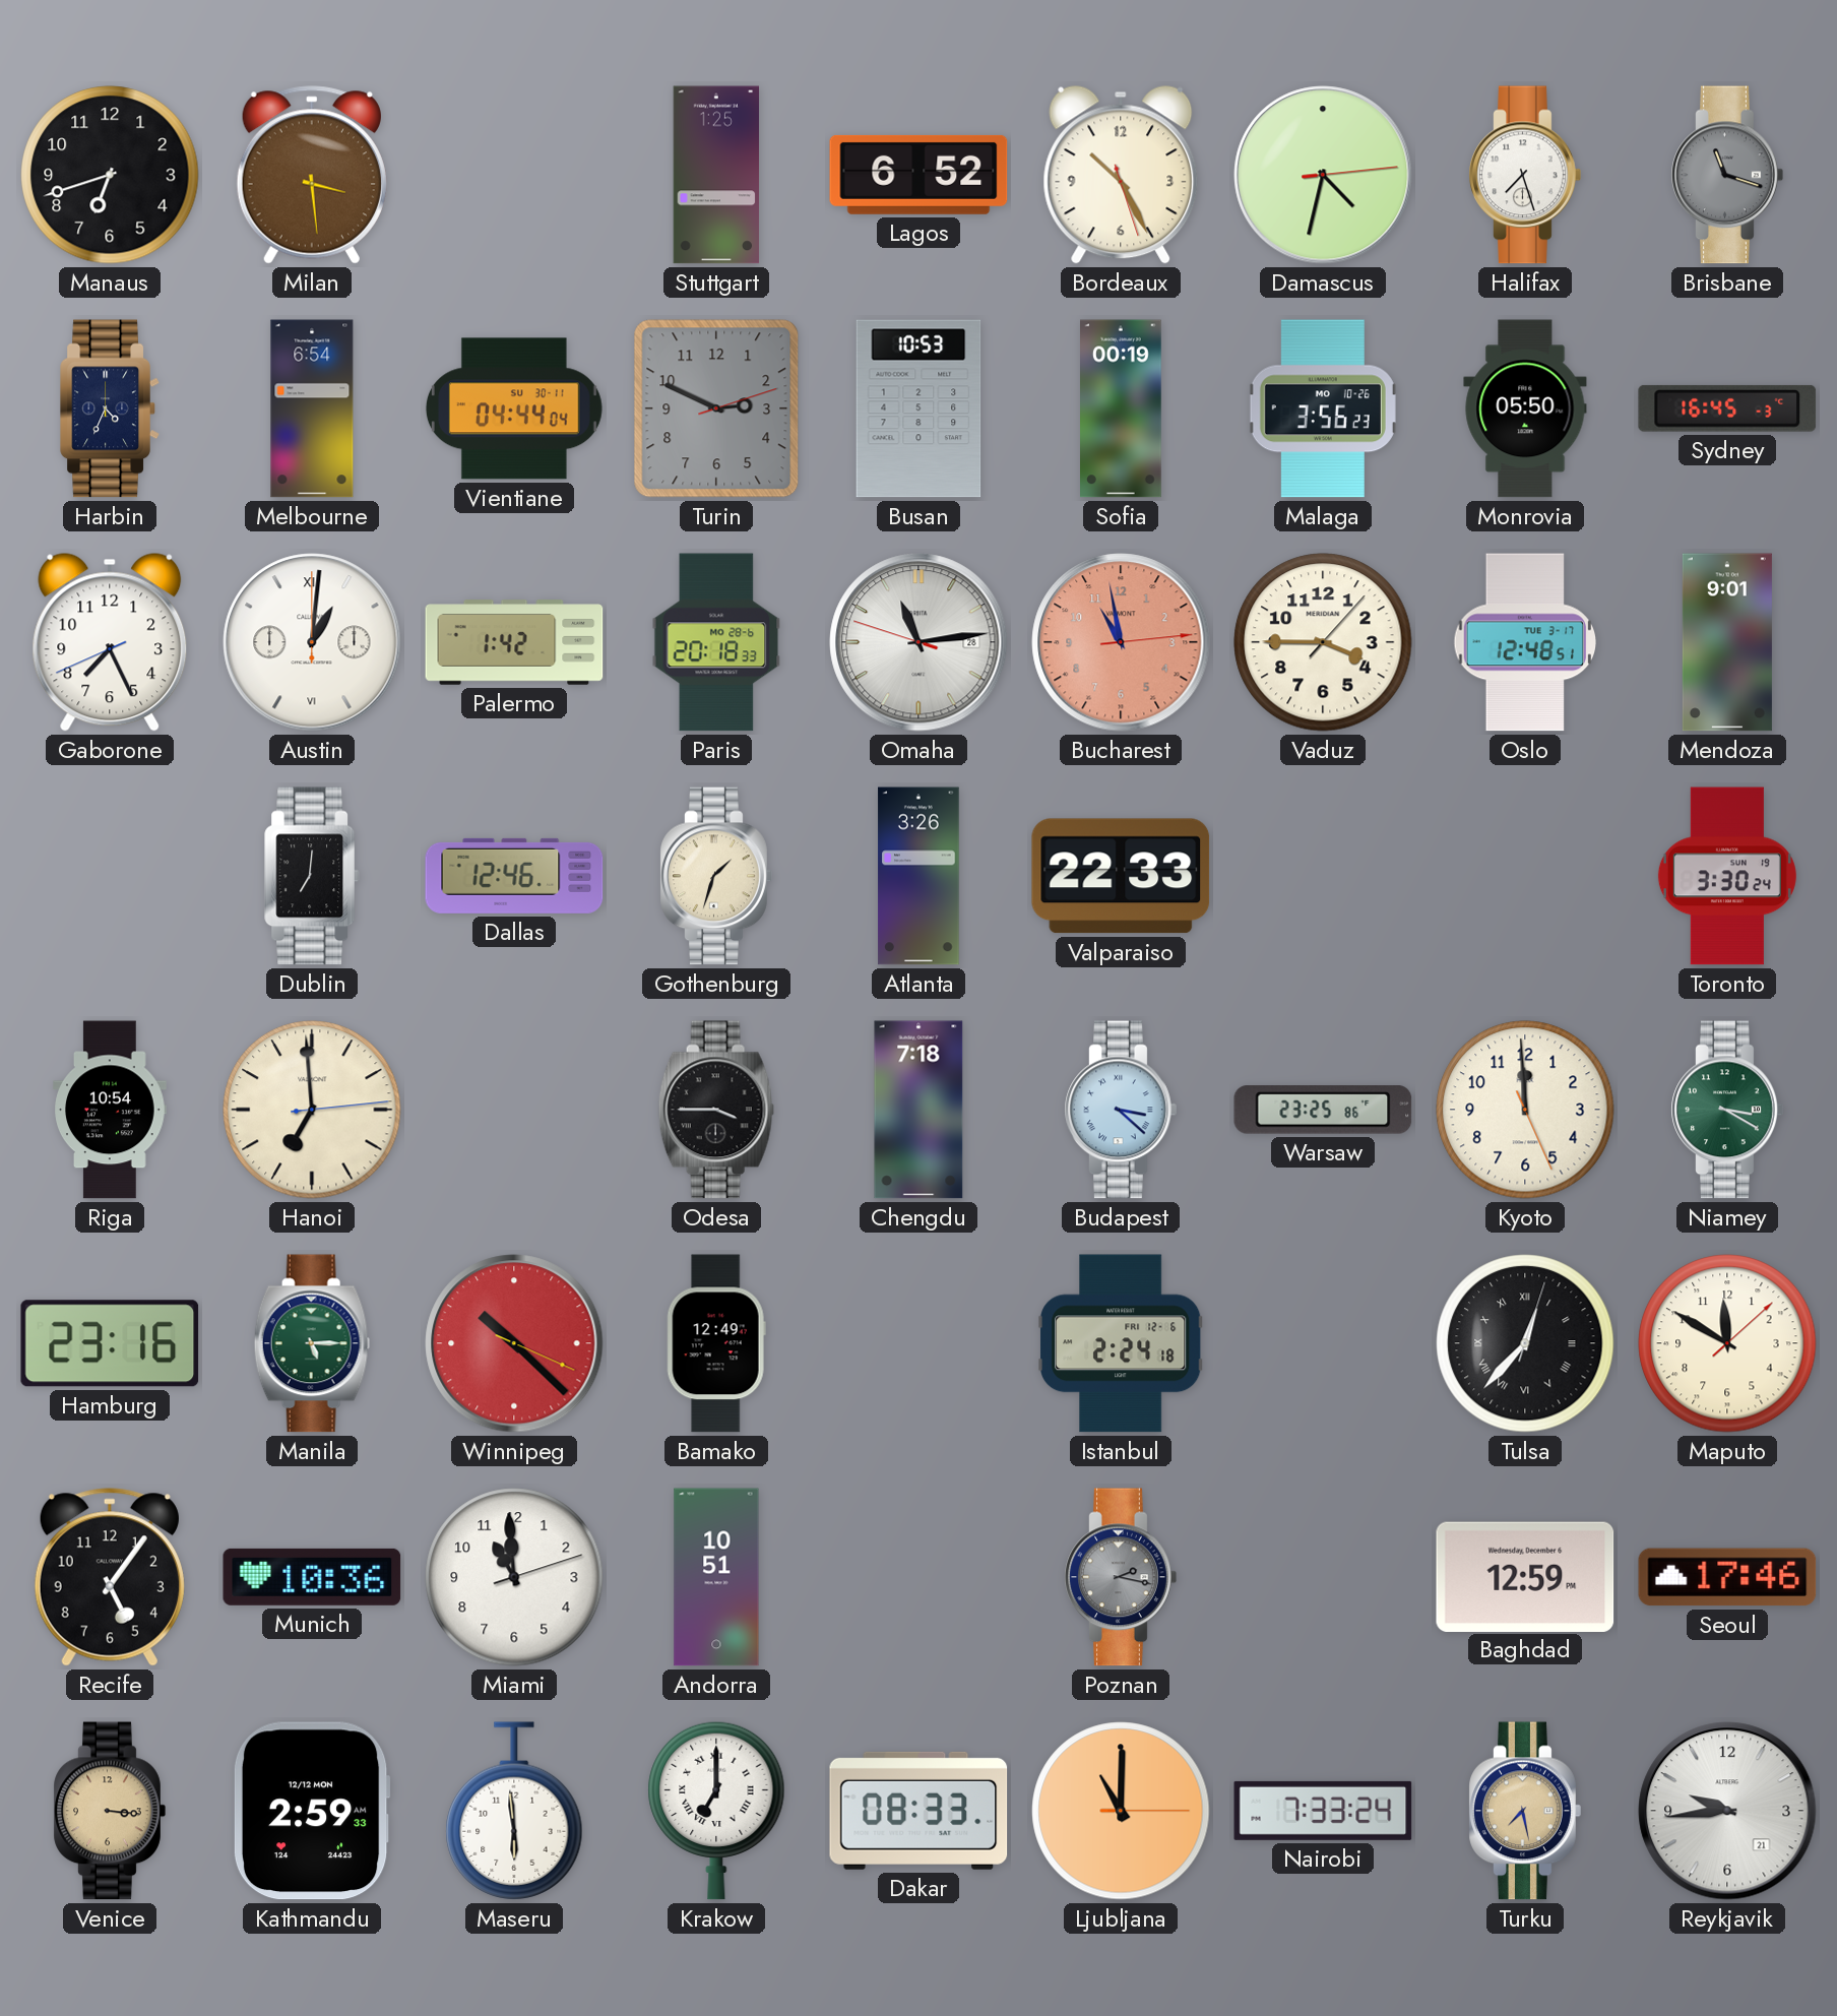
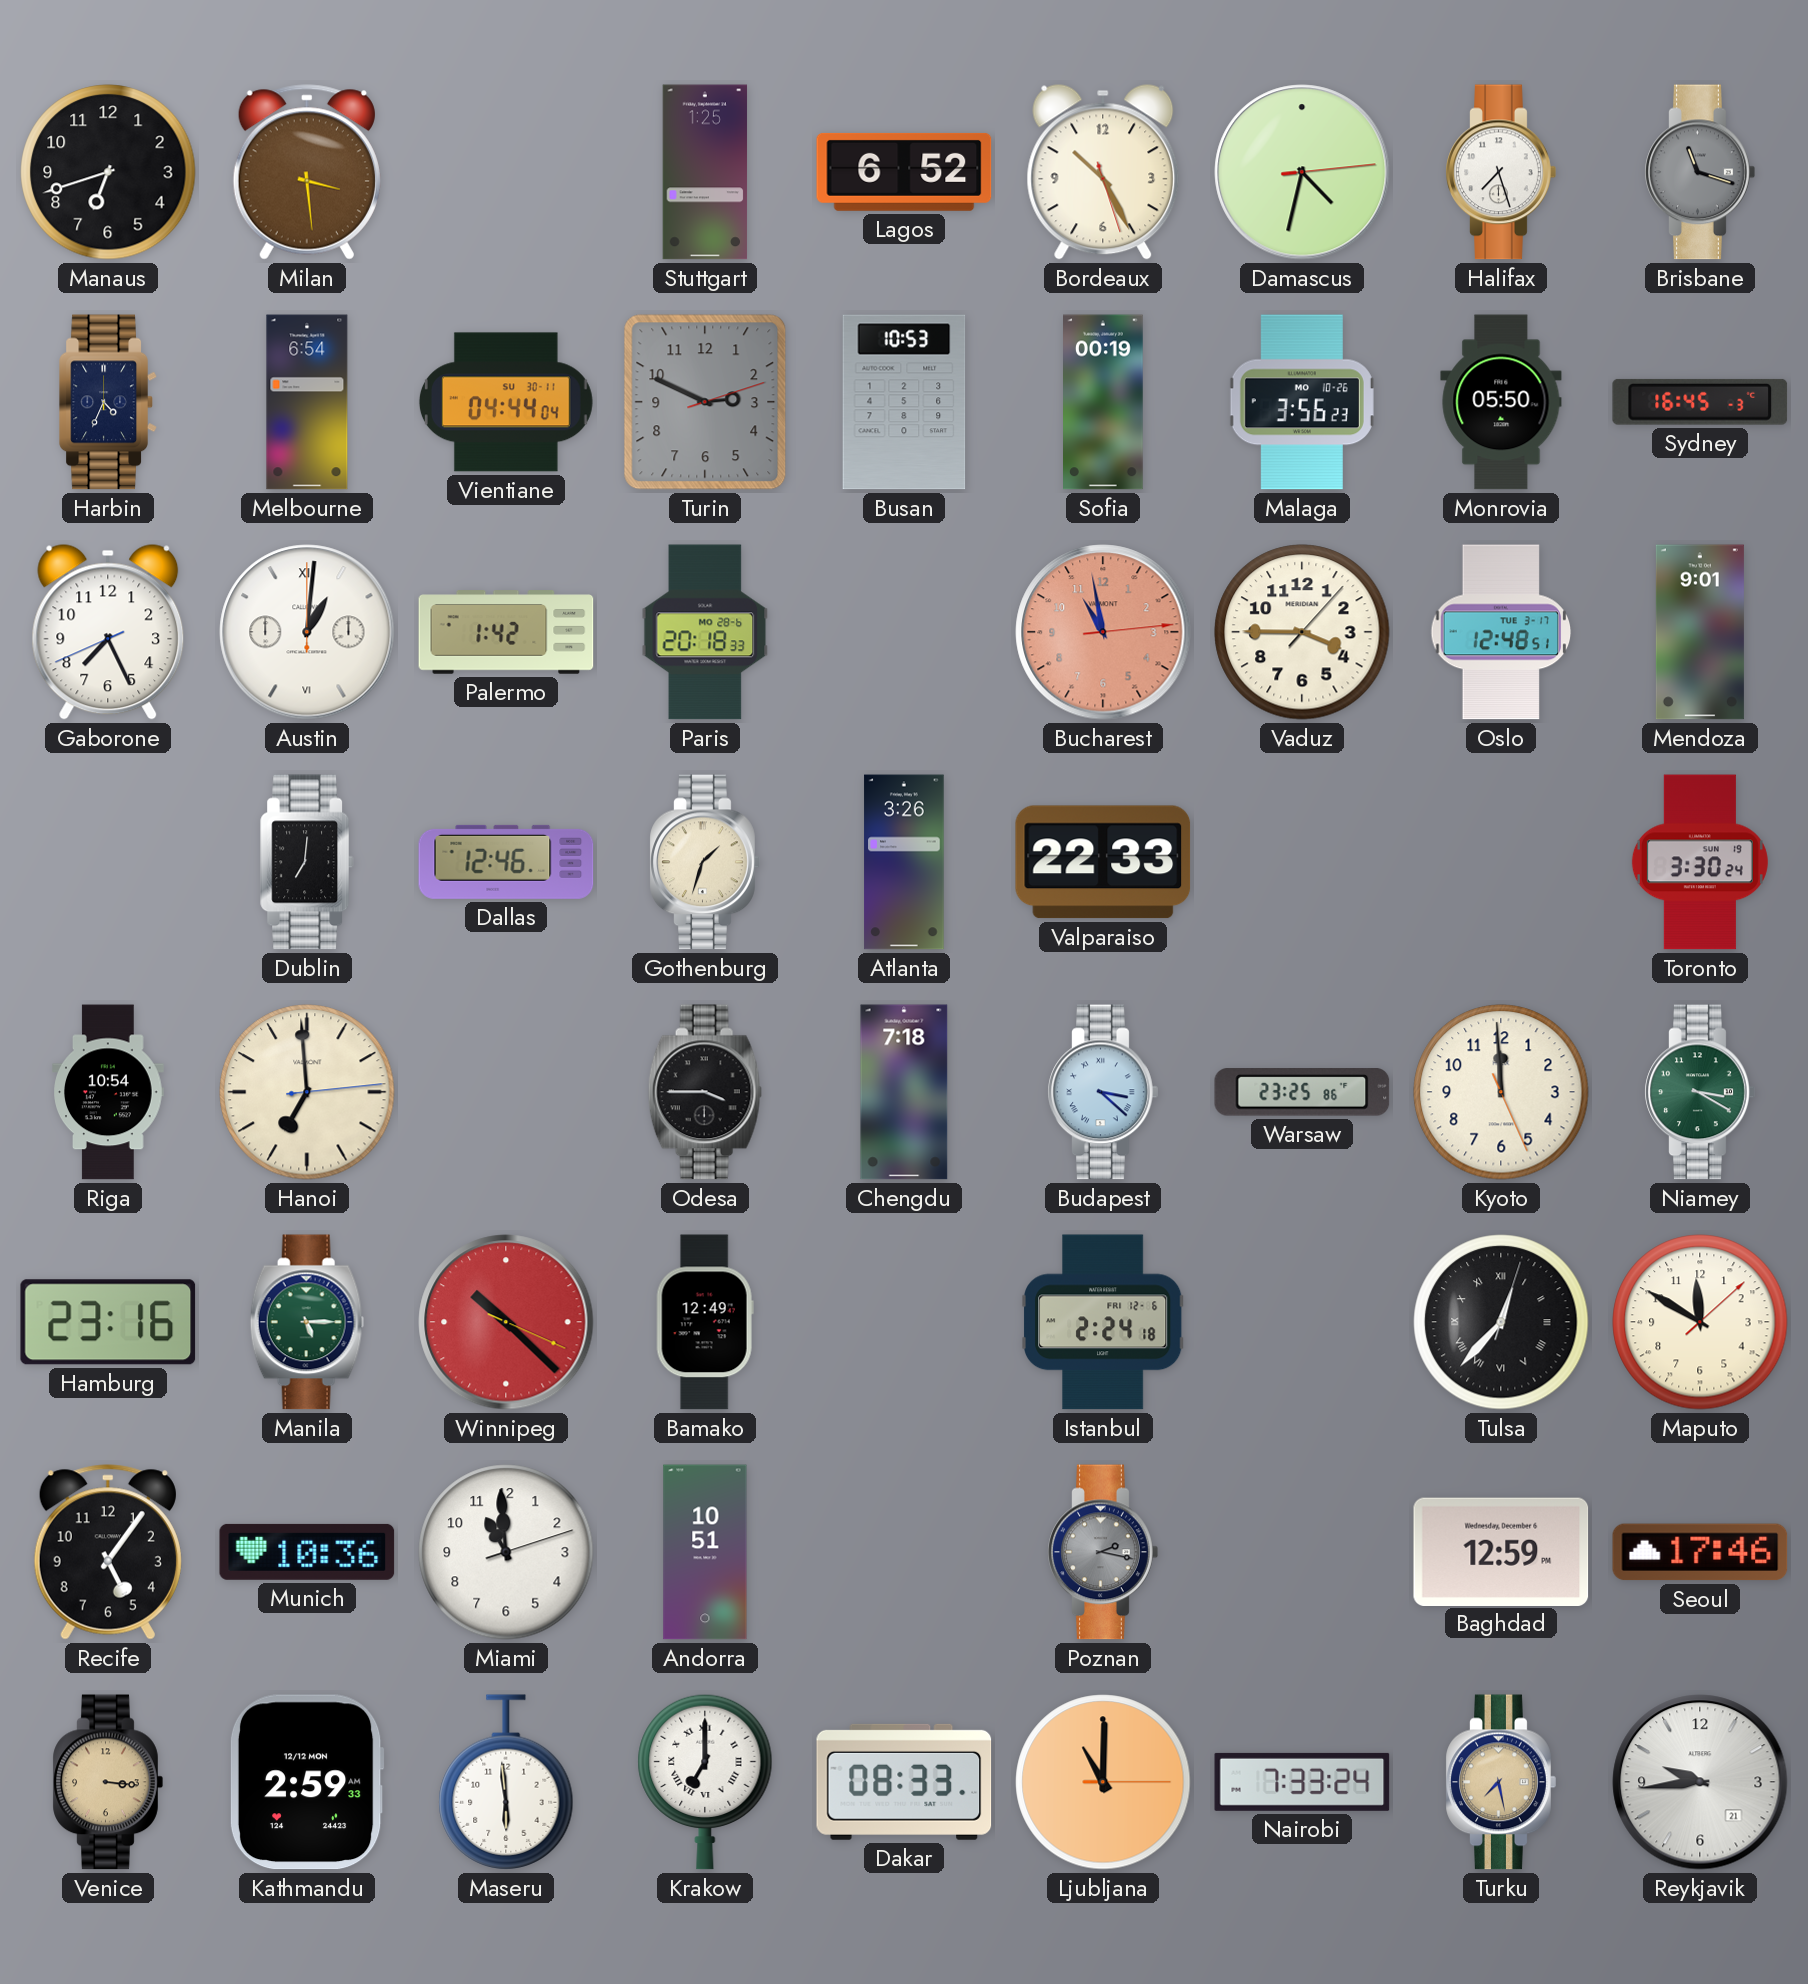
Omaha: 11:13 -> none (919, 642)
